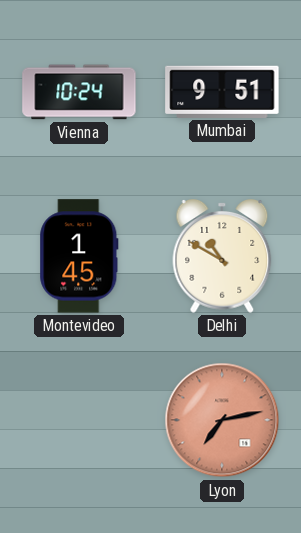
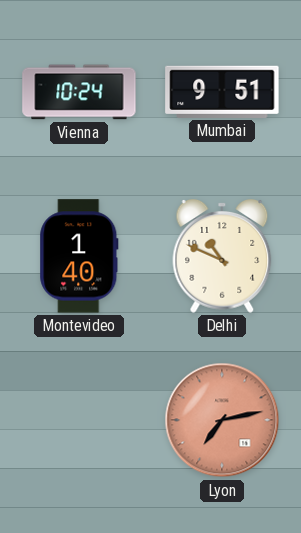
Montevideo: 1:45 -> 1:40 (79, 256)
Delhi: 10:50 -> 10:49 (222, 257)
